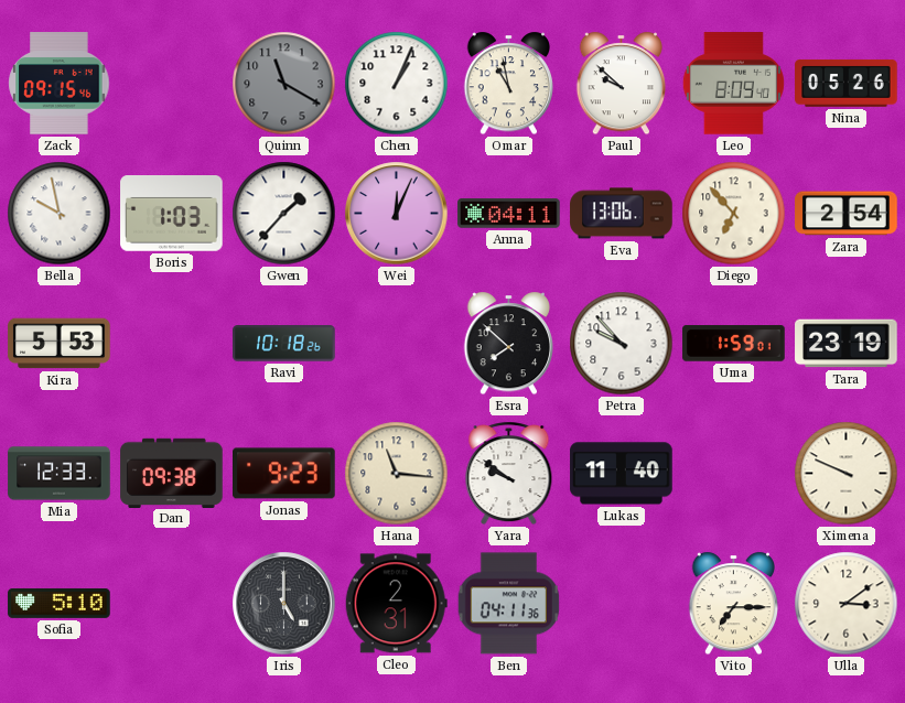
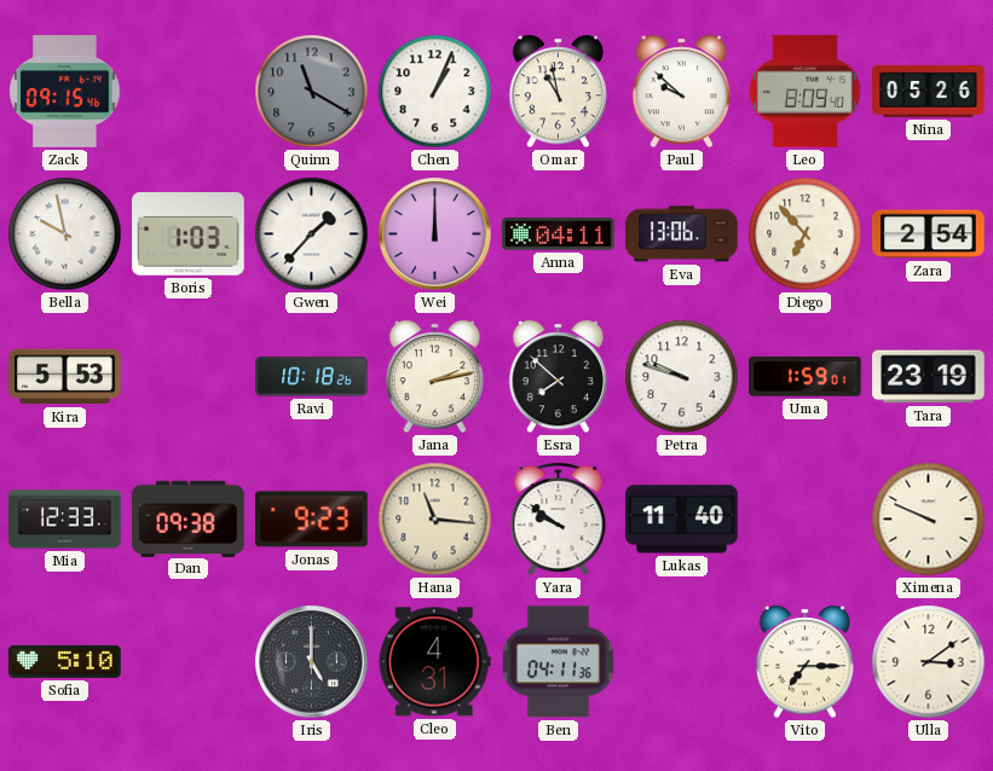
Wei: 12:04 -> 12:00 (435, 234)
Jana: none -> 2:13 (434, 377)
Petra: 9:53 -> 9:48 (682, 377)
Cleo: 2:31 -> 4:31 (434, 662)
